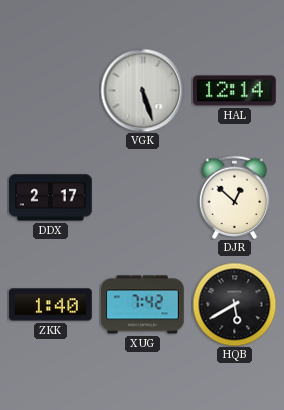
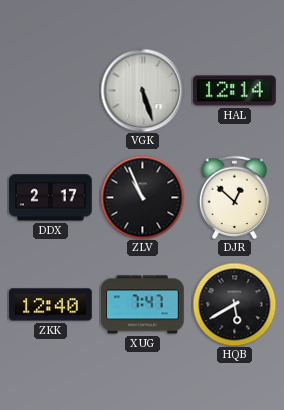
ZLV: none -> 10:56 (142, 197)
ZKK: 1:40 -> 12:40 (51, 305)
XUG: 7:42 -> 7:47 (143, 305)
